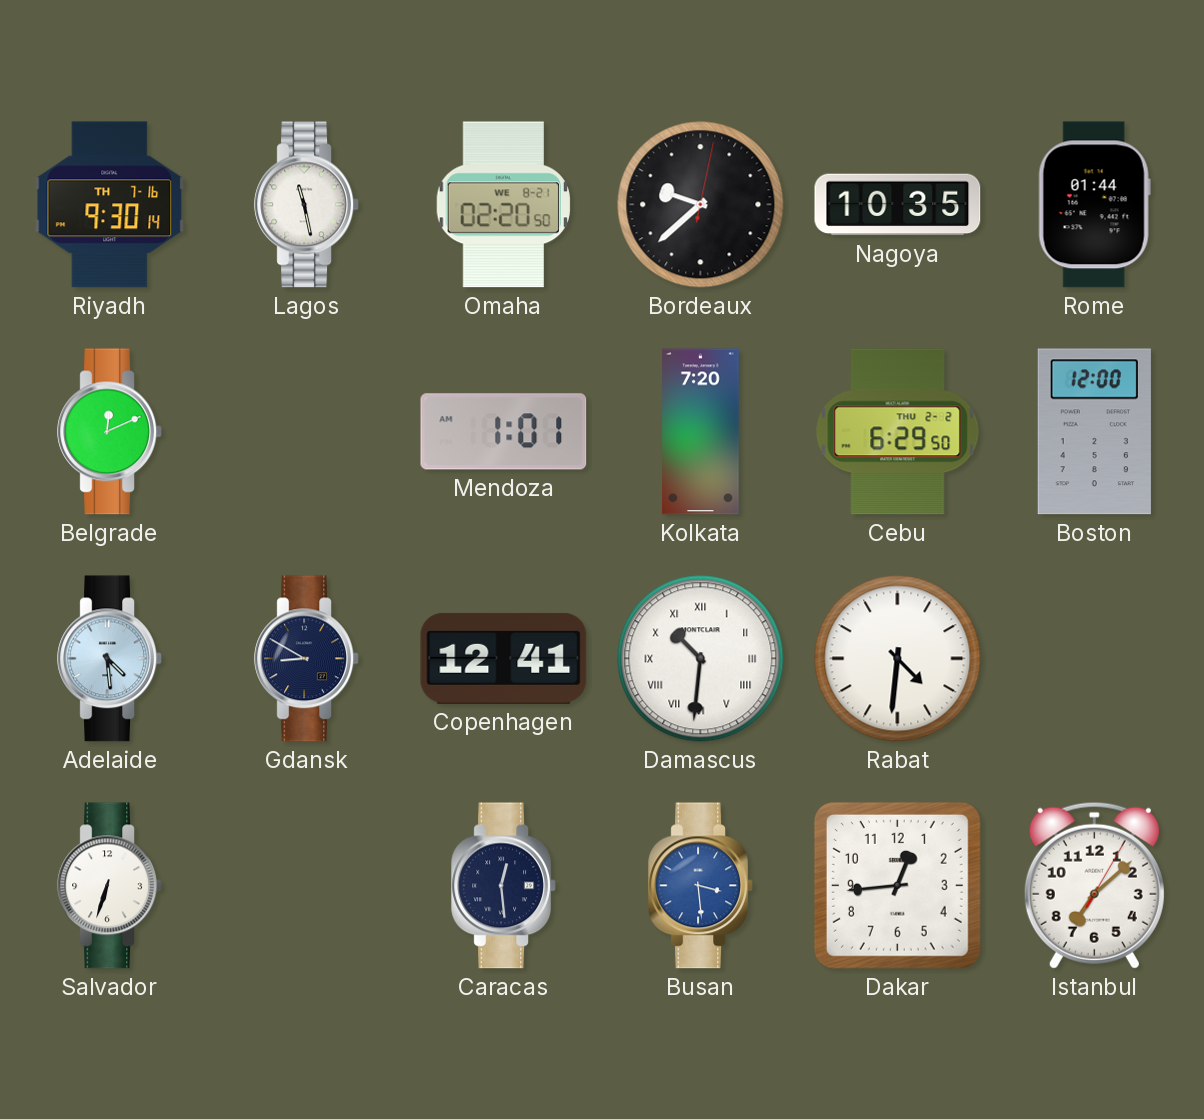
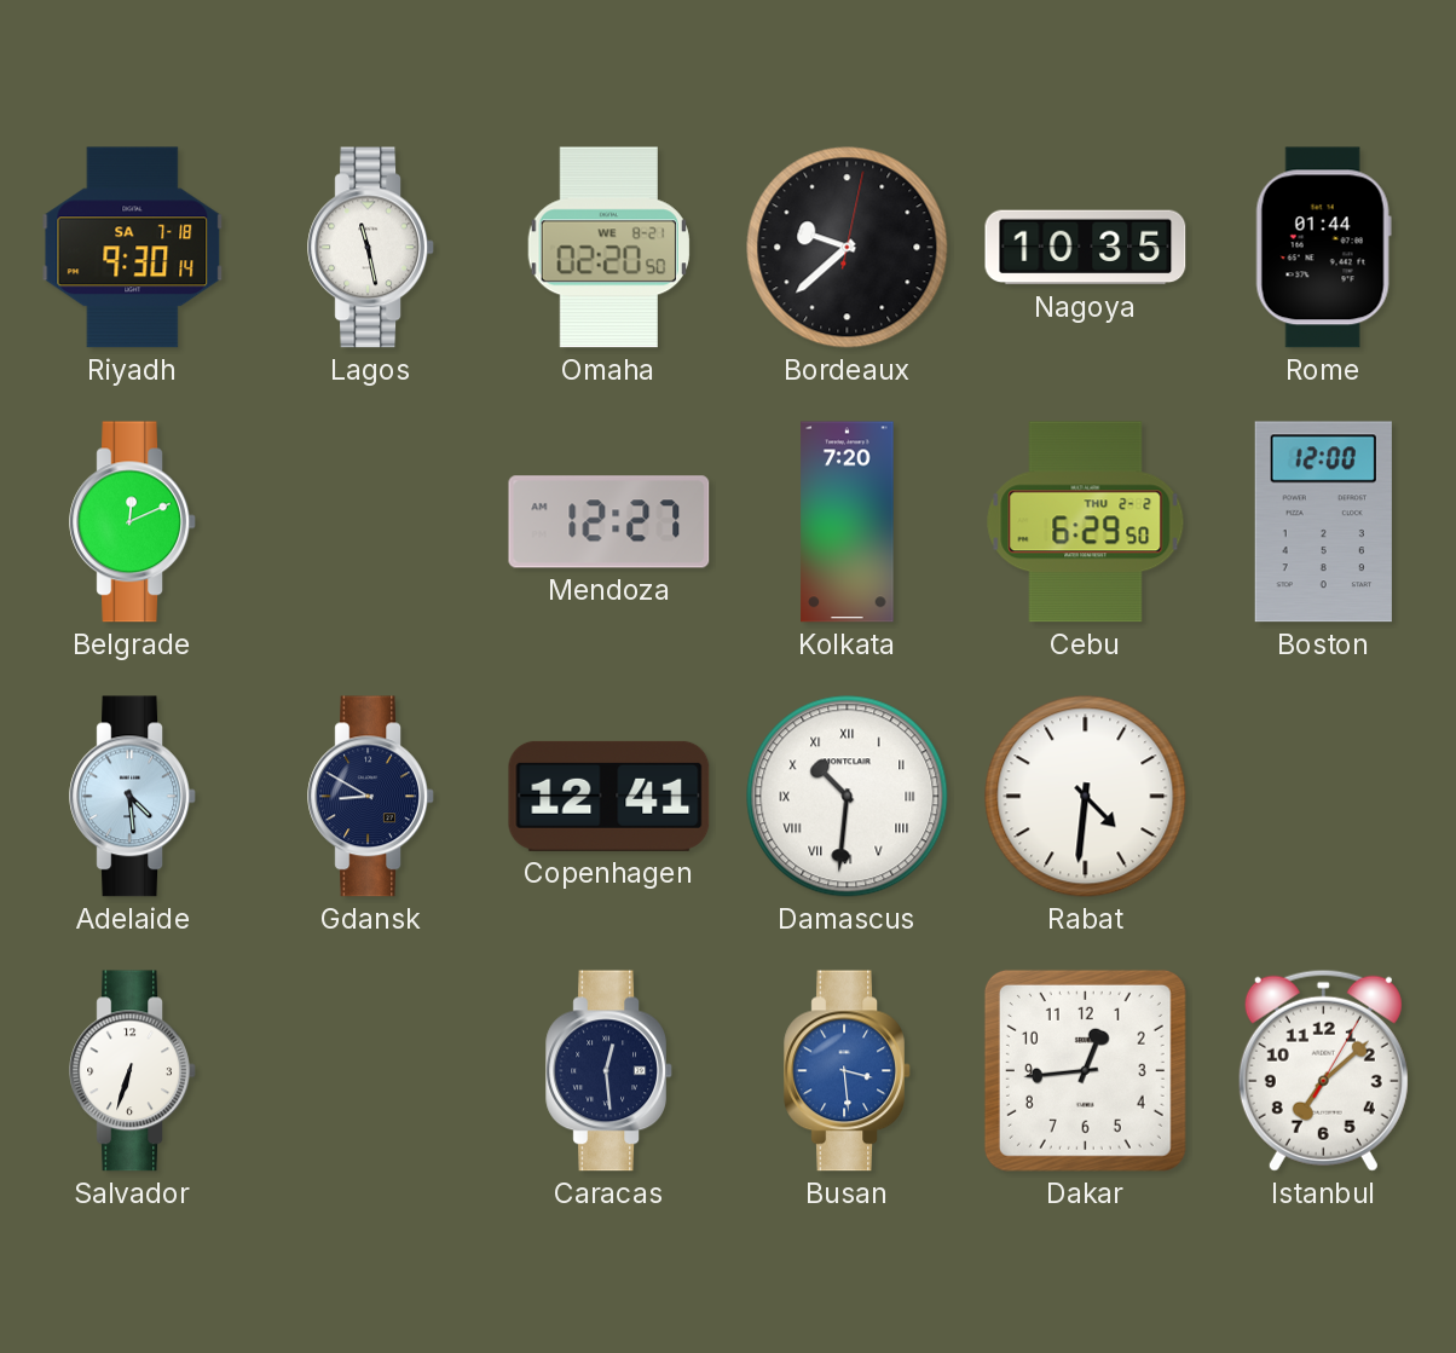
Riyadh date: TH 7-16 -> SA 7-18 (133, 248)
Mendoza: 1:01 -> 12:27 (609, 522)
